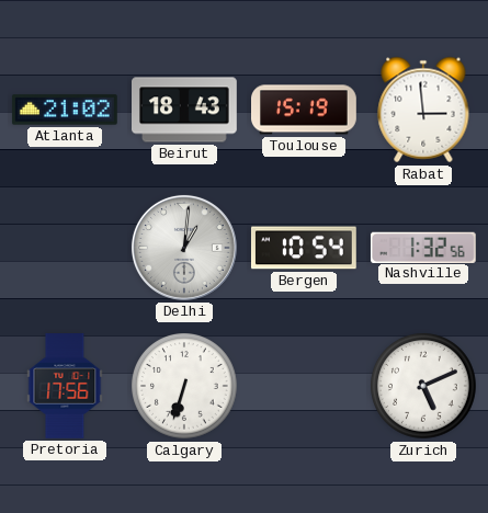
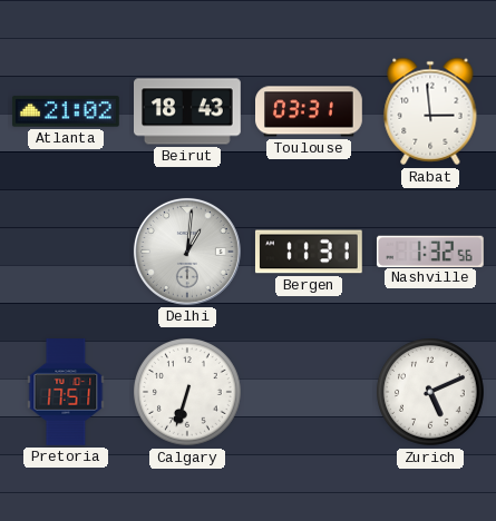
Toulouse: 15:19 -> 03:31 (310, 111)
Bergen: 10:54 -> 11:31 (309, 252)
Pretoria: 17:56 -> 17:51 (66, 393)
